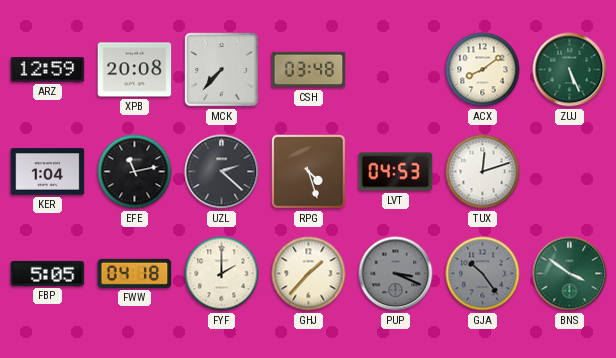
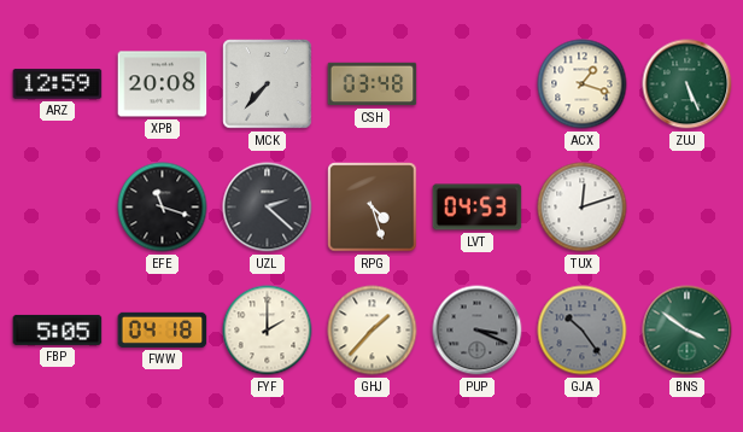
ACX: 8:09 -> 1:18 (583, 84)
KER: 1:04 -> none (48, 172)
EFE: 11:13 -> 11:18 (163, 208)
